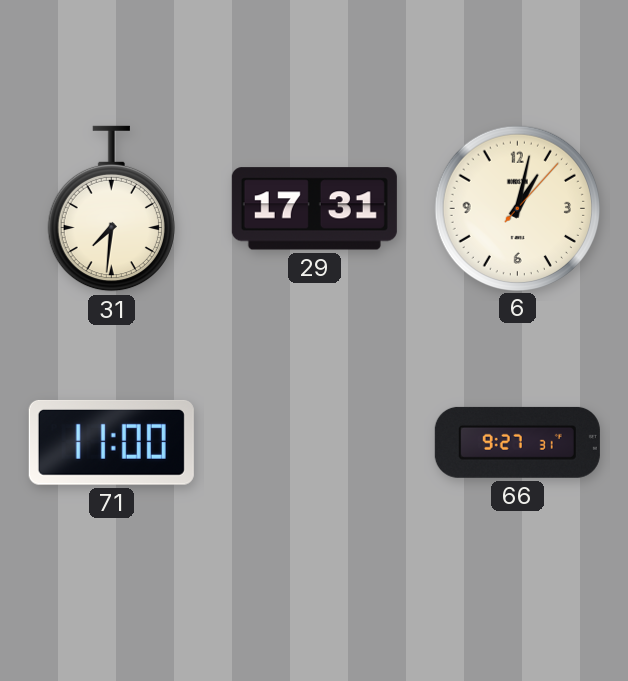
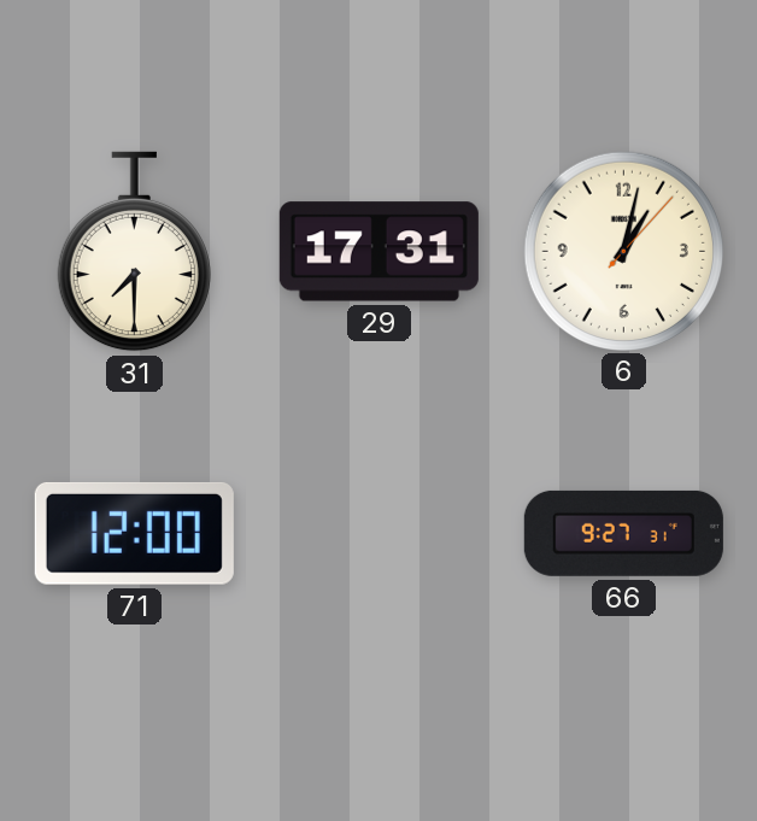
31: 7:31 -> 7:30 (134, 252)
71: 11:00 -> 12:00 (134, 533)
